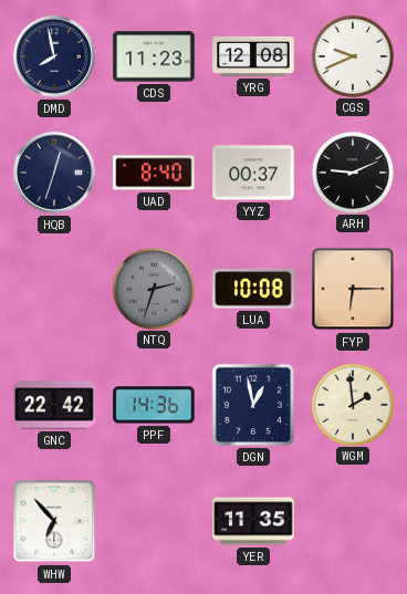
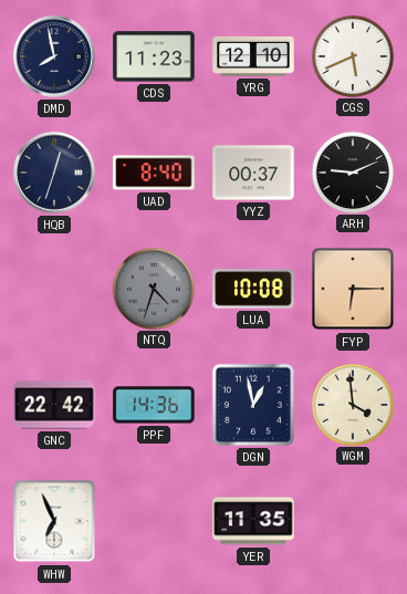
YRG: 12:08 -> 12:10 (253, 56)
CGS: 9:41 -> 5:41 (352, 55)
NTQ: 2:33 -> 4:33 (153, 288)
WGM: 1:59 -> 3:59 (352, 404)
WHW: 6:53 -> 6:56 (54, 521)
